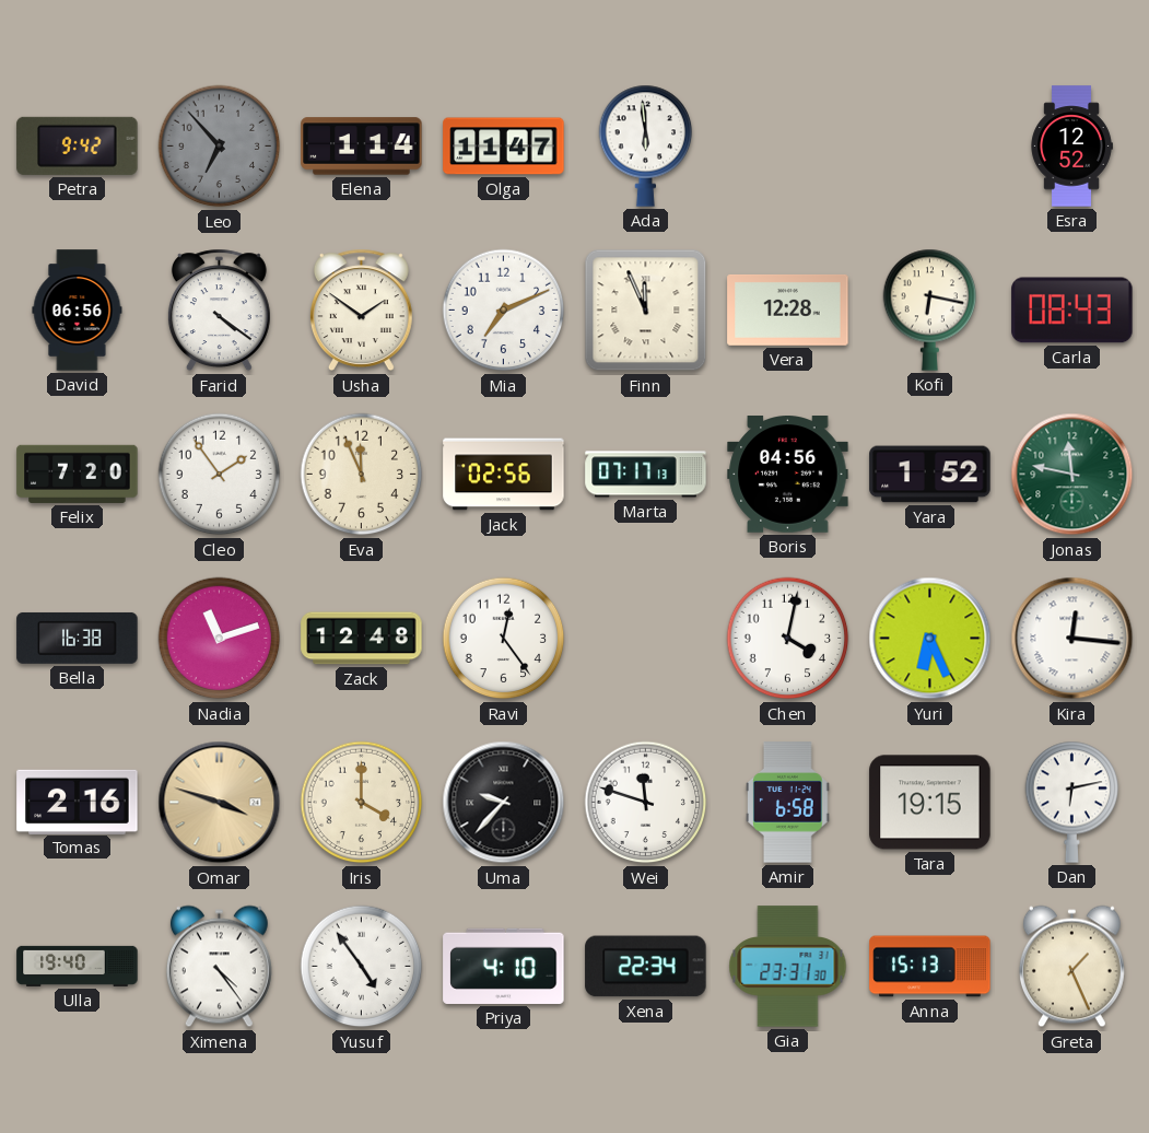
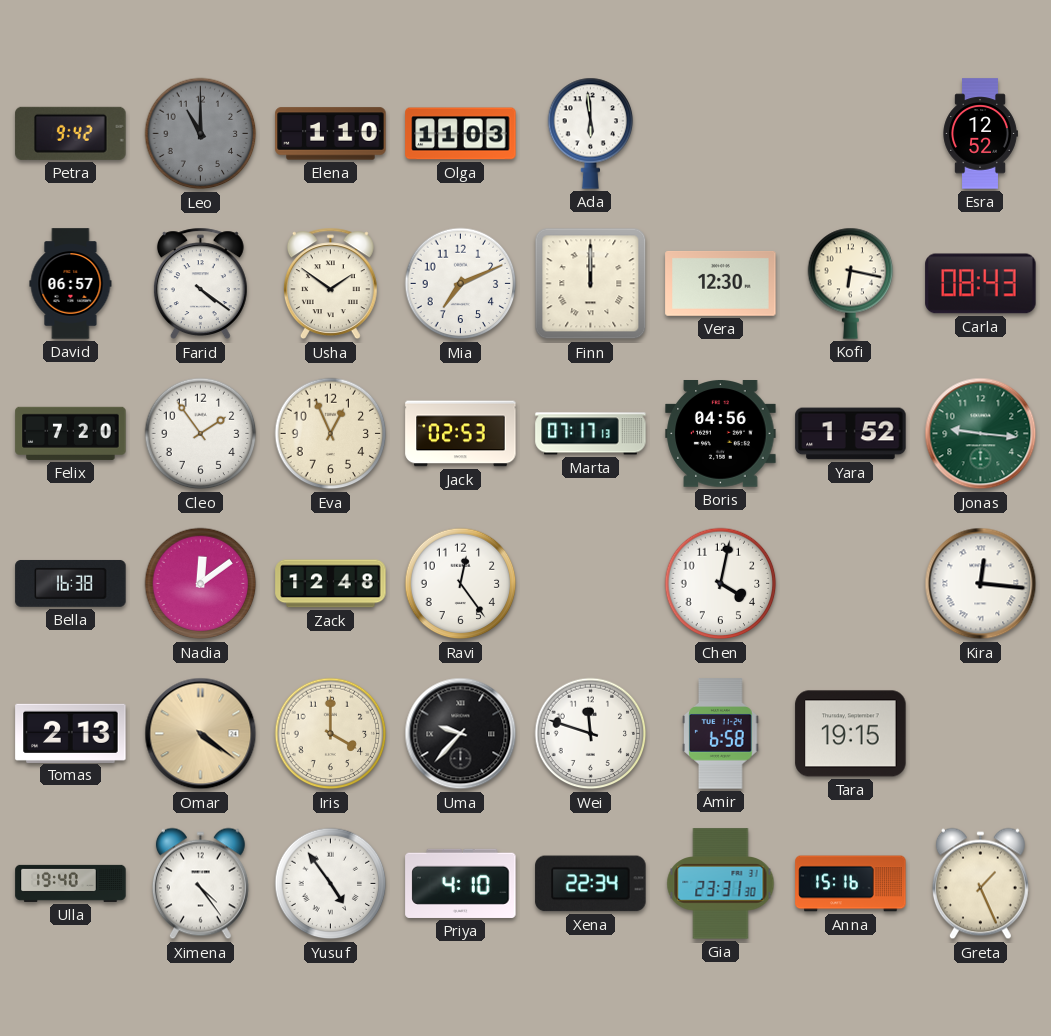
Leo: 6:53 -> 11:00 (201, 134)
Elena: 1:14 -> 1:10 (331, 134)
Olga: 11:47 -> 11:03 (461, 134)
David: 06:56 -> 06:57 (71, 284)
Finn: 11:56 -> 12:00 (591, 284)
Vera: 12:28 -> 12:30 (721, 283)
Eva: 11:56 -> 12:56 (331, 434)
Jack: 02:56 -> 02:53 (461, 434)
Jonas: 11:47 -> 9:16 (981, 434)
Nadia: 11:12 -> 12:09 (201, 584)
Yuri: 6:26 -> none (930, 639)
Tomas: 2:16 -> 2:13 (71, 733)
Omar: 3:48 -> 4:21 (201, 734)
Dan: 6:13 -> none (1072, 802)
Anna: 15:13 -> 15:16 (851, 884)
